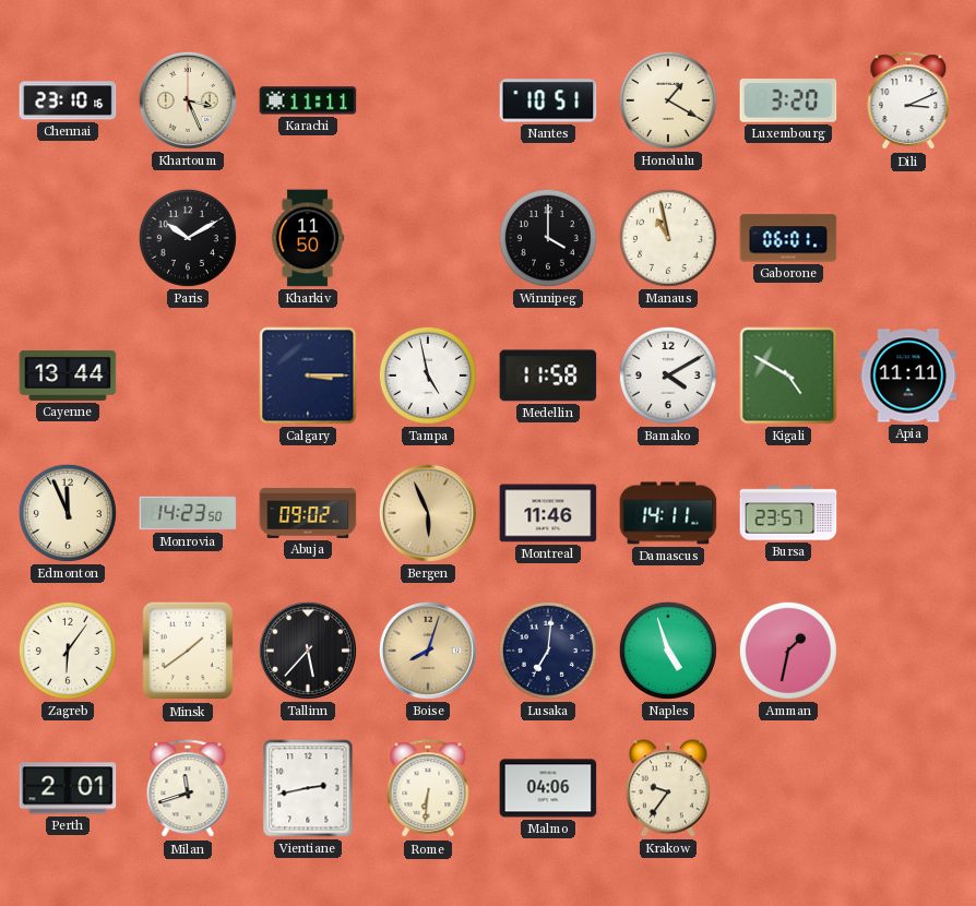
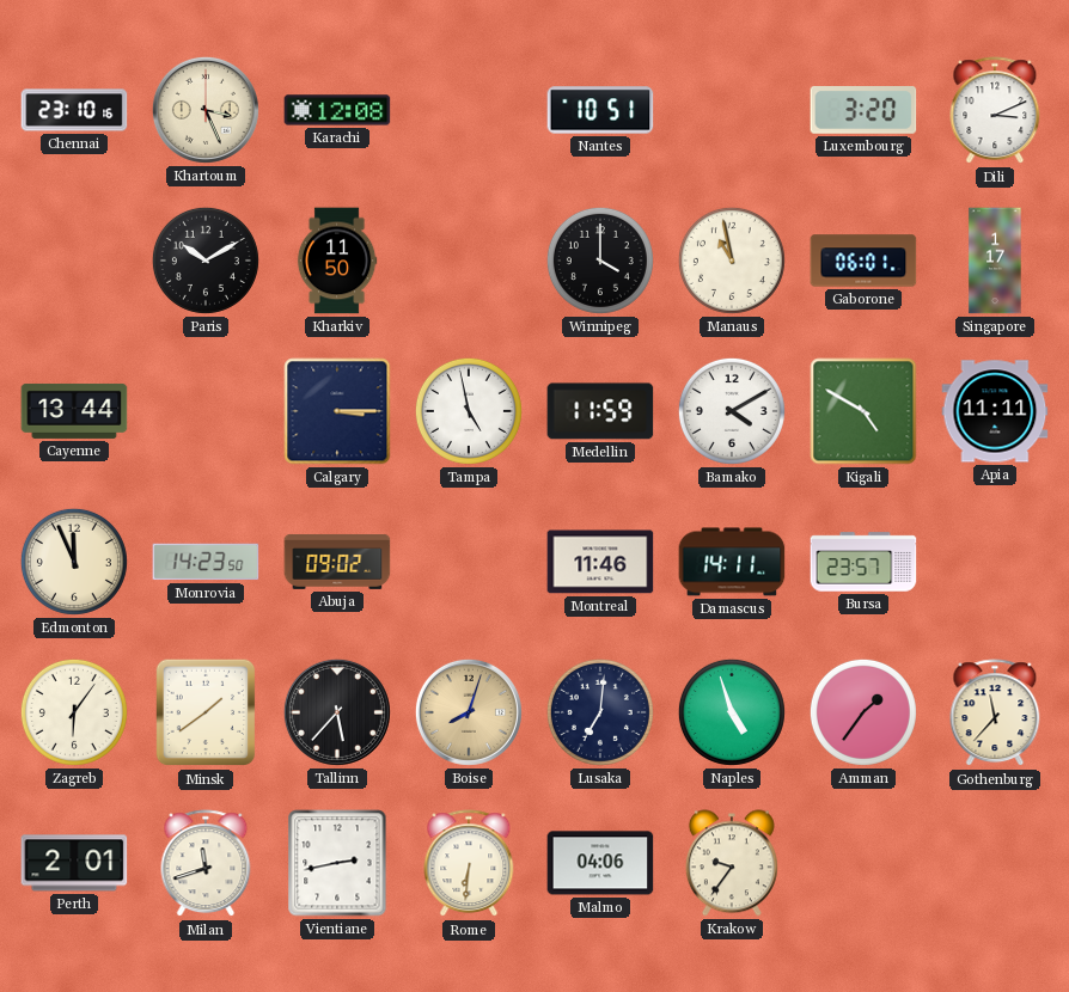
Karachi: 11:11 -> 12:08 (337, 110)
Honolulu: 1:20 -> none (668, 100)
Singapore: none -> 1:17 (995, 261)
Medellin: 11:58 -> 11:59 (600, 411)
Bergen: 5:56 -> none (428, 513)
Amman: 1:32 -> 1:36 (863, 712)
Gothenburg: none -> 11:37 (995, 714)
